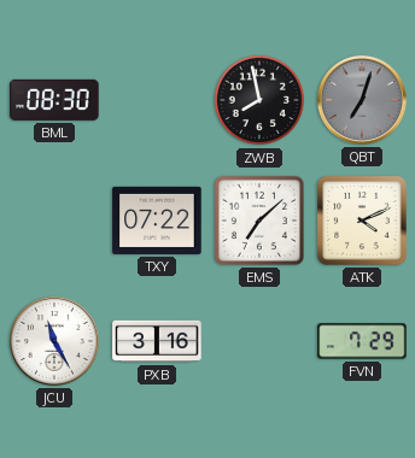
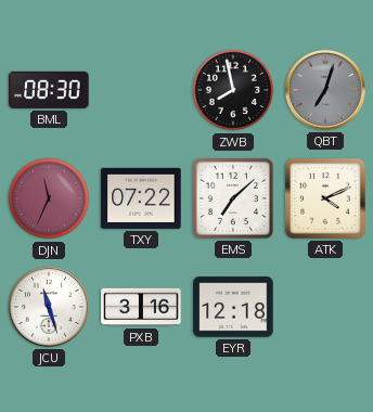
DJN: none -> 11:34 (49, 198)
JCU: 11:25 -> 11:27 (49, 307)
EYR: none -> 12:18 (233, 307)
FVN: 7:29 -> none (362, 341)
